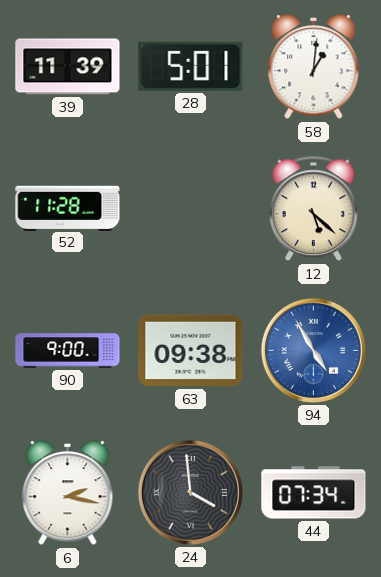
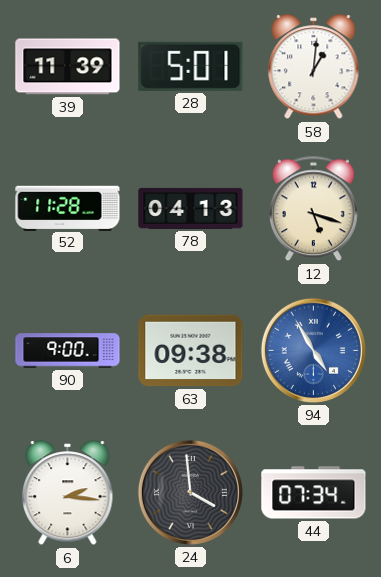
78: none -> 04:13 (191, 208)
12: 5:22 -> 5:18 (313, 209)
6: 2:17 -> 2:16 (68, 493)
